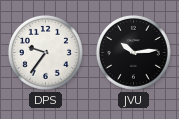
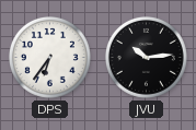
DPS: 9:36 -> 6:36 (49, 57)
